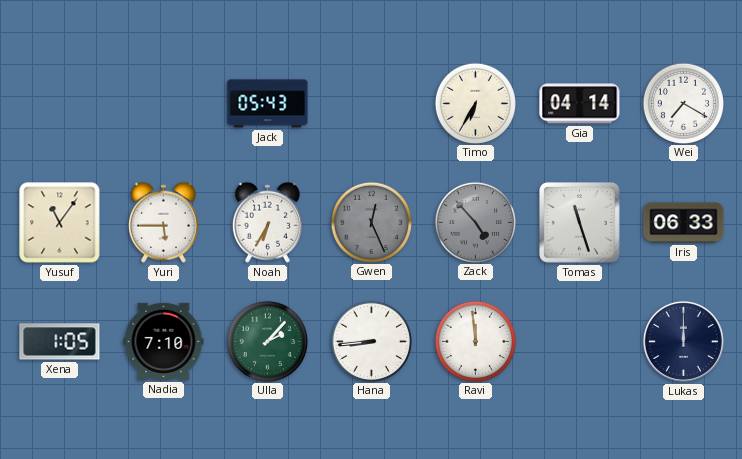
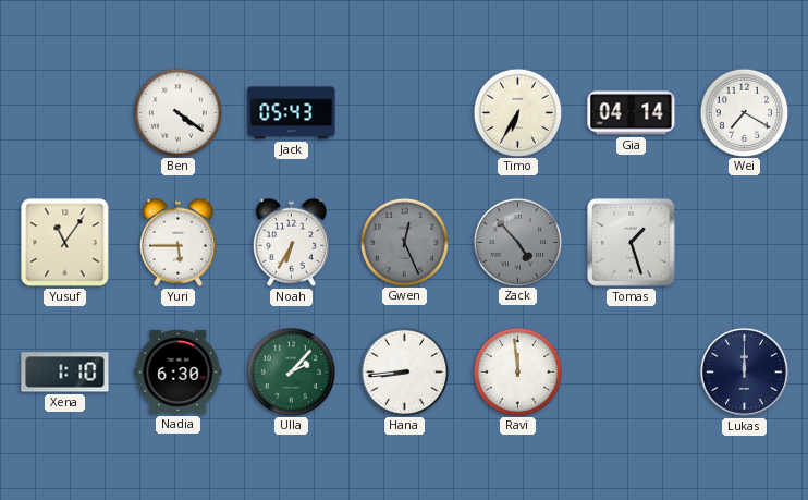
Ben: none -> 4:21 (177, 112)
Tomas: 11:27 -> 1:27 (632, 243)
Iris: 06:33 -> none (684, 223)
Xena: 1:05 -> 1:10 (65, 373)
Nadia: 7:10 -> 6:30 (179, 371)
